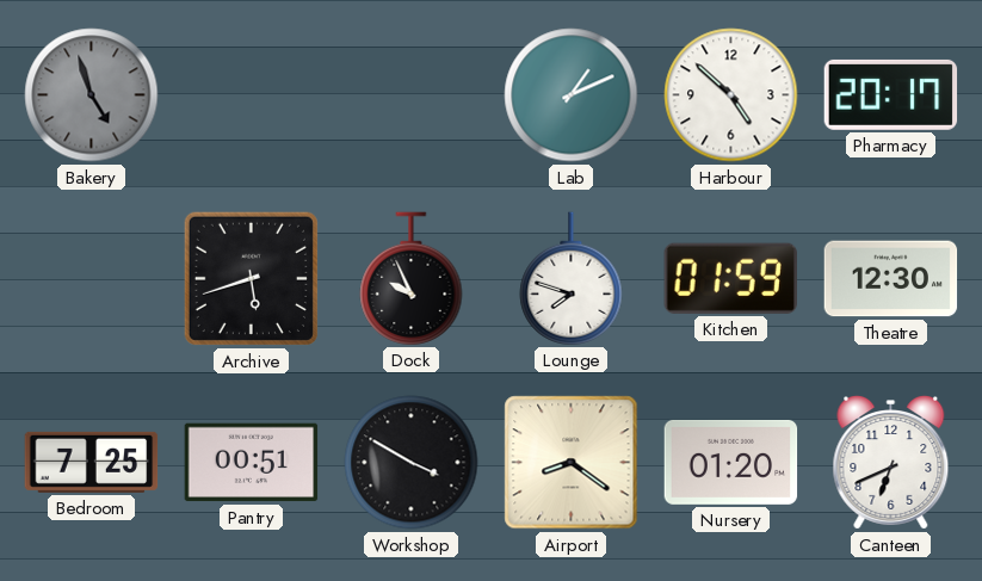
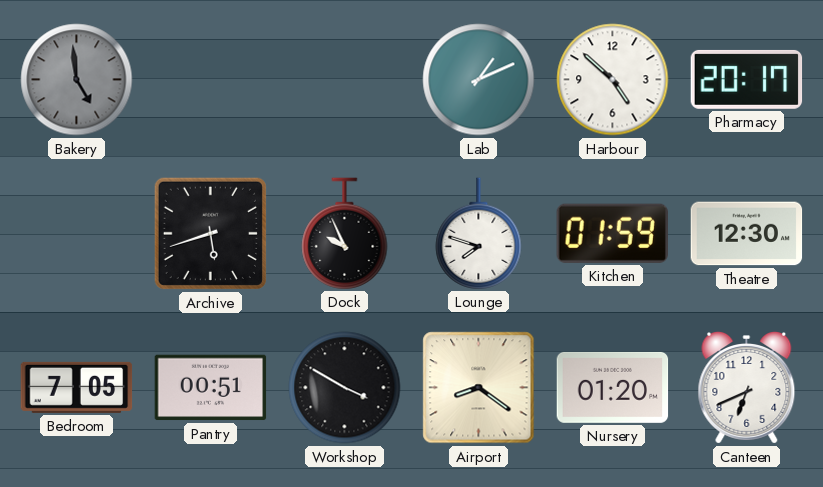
Bakery: 4:57 -> 4:59 (77, 80)
Bedroom: 7:25 -> 7:05 (77, 387)
